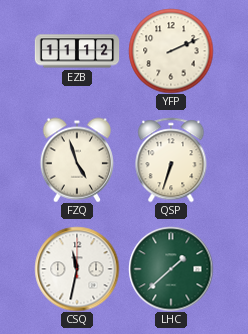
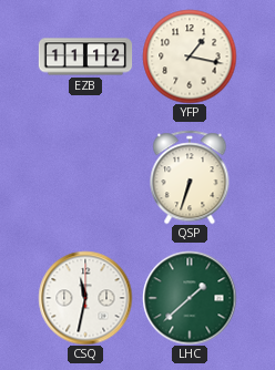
YFP: 2:11 -> 1:17 (190, 56)
FZQ: 4:57 -> none (76, 160)
